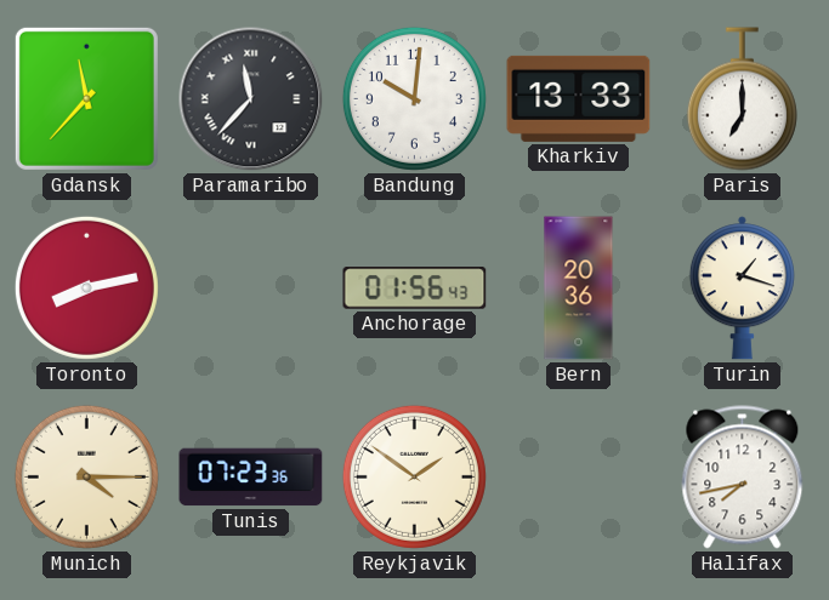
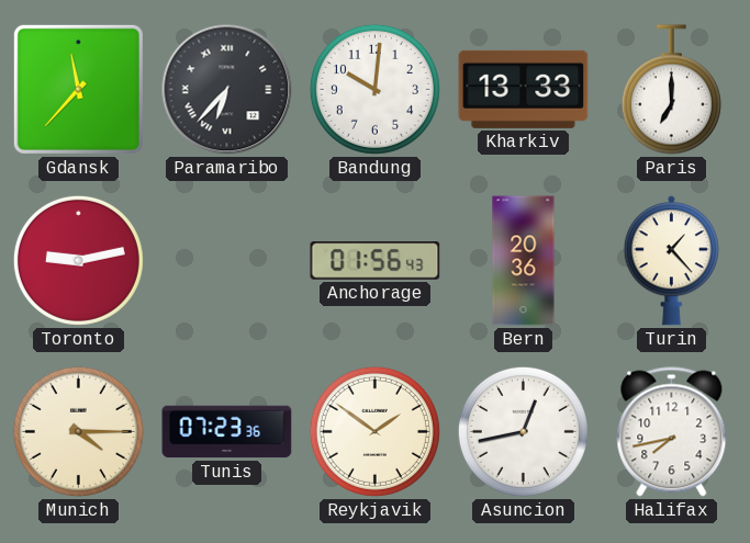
Paramaribo: 11:37 -> 6:37 (227, 90)
Toronto: 8:13 -> 9:13 (78, 260)
Turin: 1:18 -> 1:23 (671, 261)
Asuncion: none -> 12:43 (523, 431)
